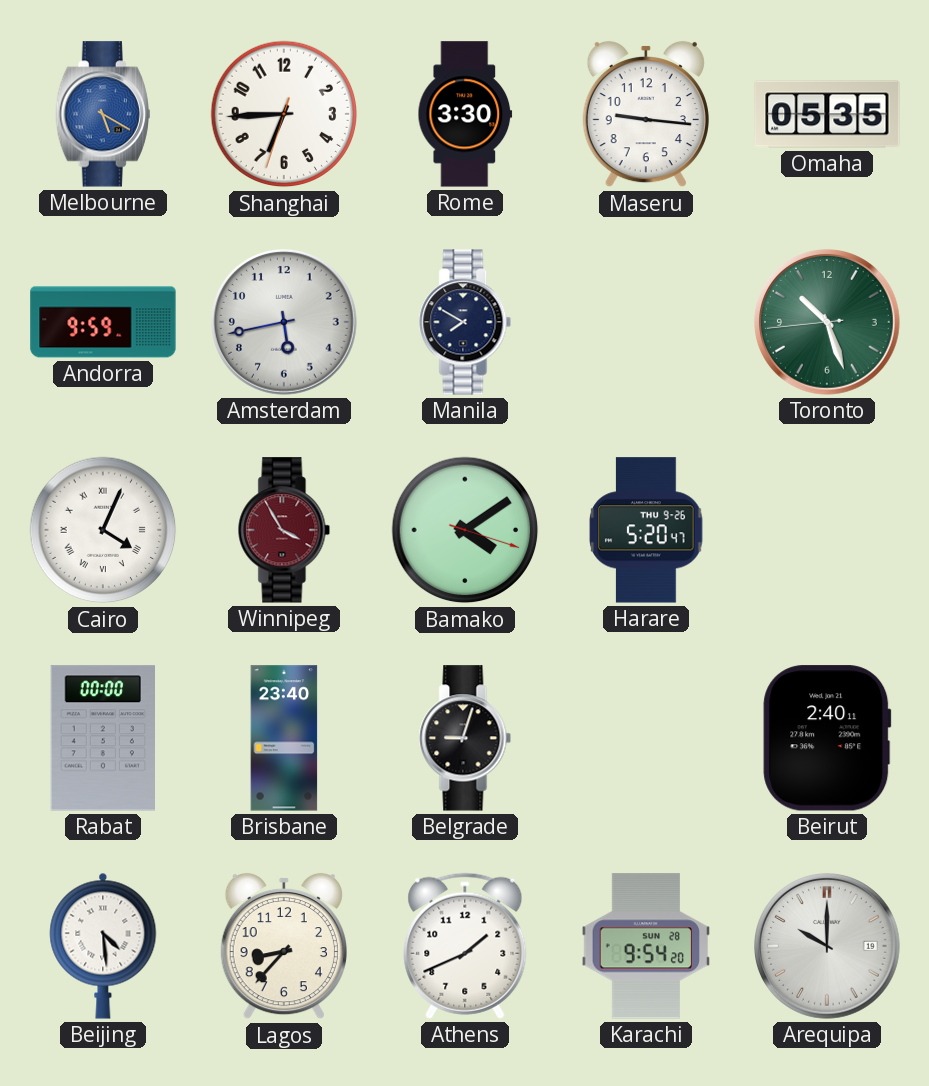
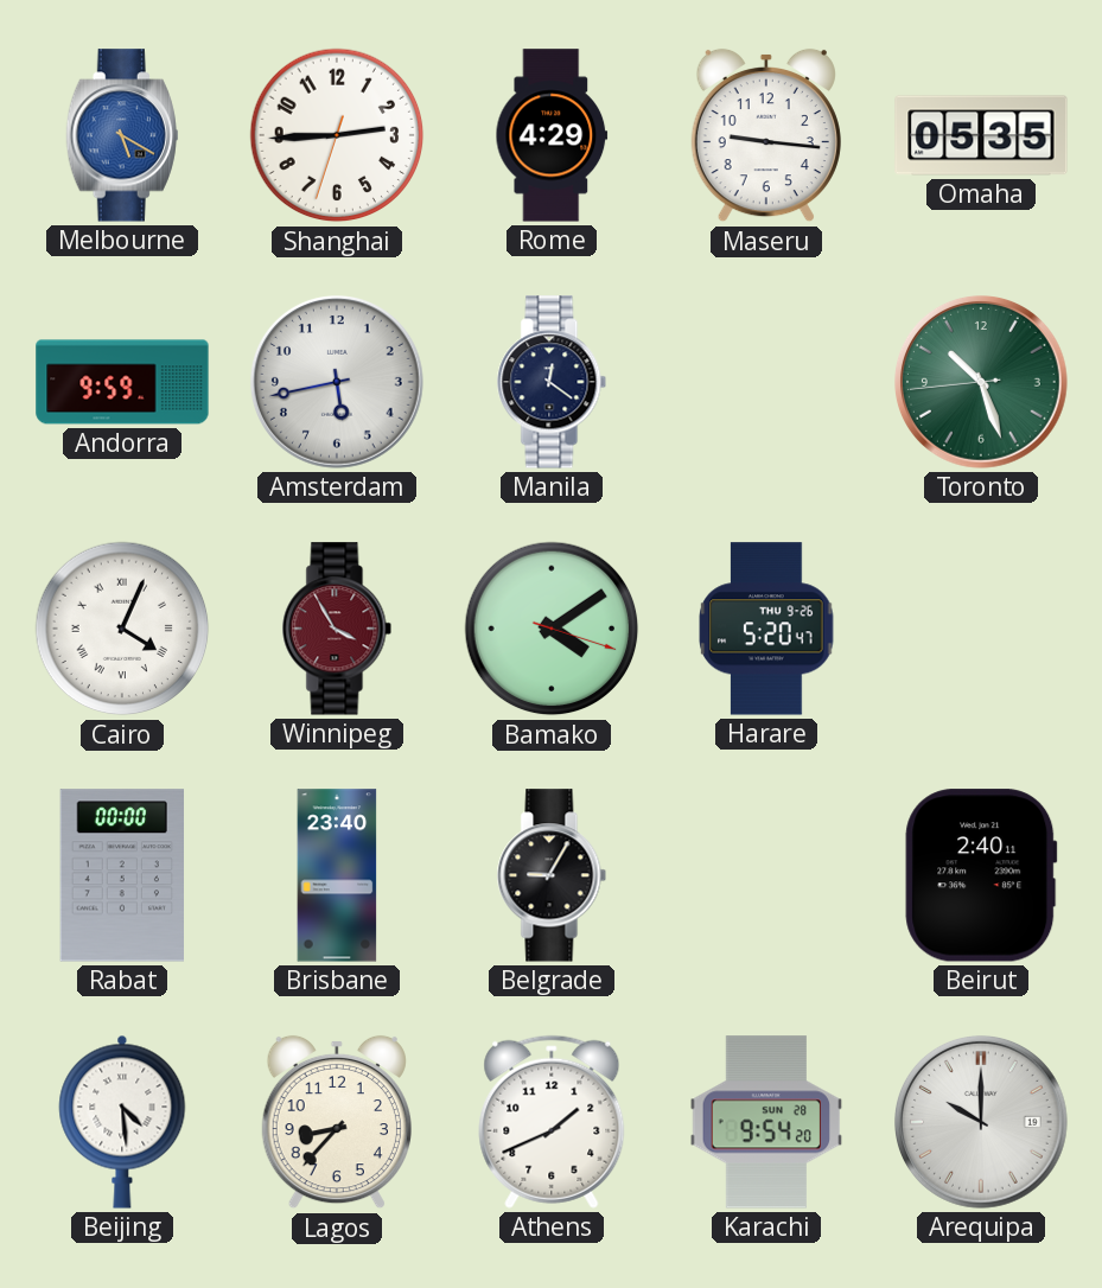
Shanghai: 6:44 -> 2:44 (337, 135)
Rome: 3:30 -> 4:29 (552, 135)
Manila: 7:50 -> 12:21 (552, 382)
Belgrade: 9:03 -> 9:05 (552, 875)
